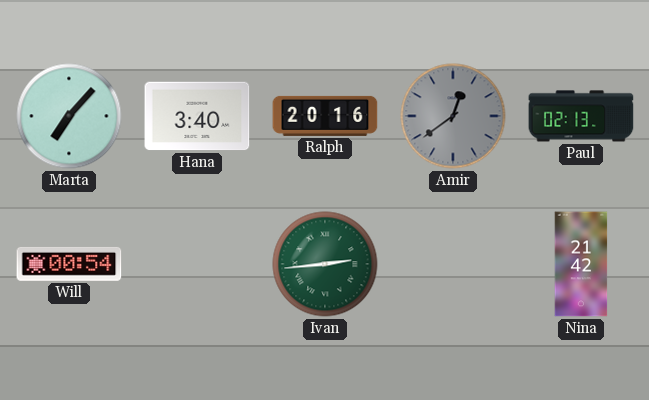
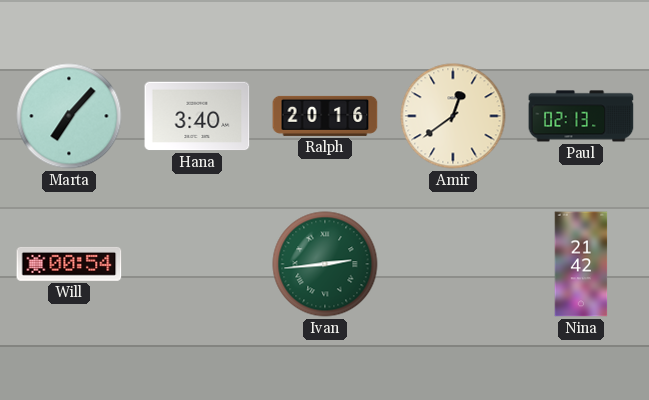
Amir dial: grey -> cream (453, 116)
